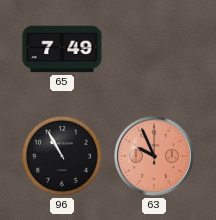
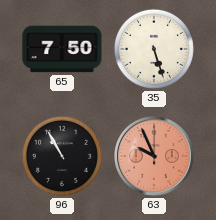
65: 7:49 -> 7:50 (62, 49)
35: none -> 5:27 (154, 49)
